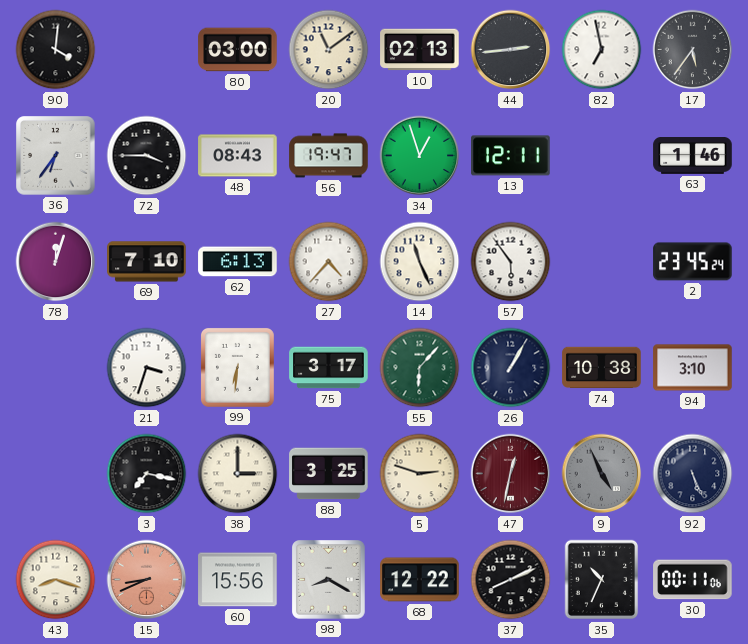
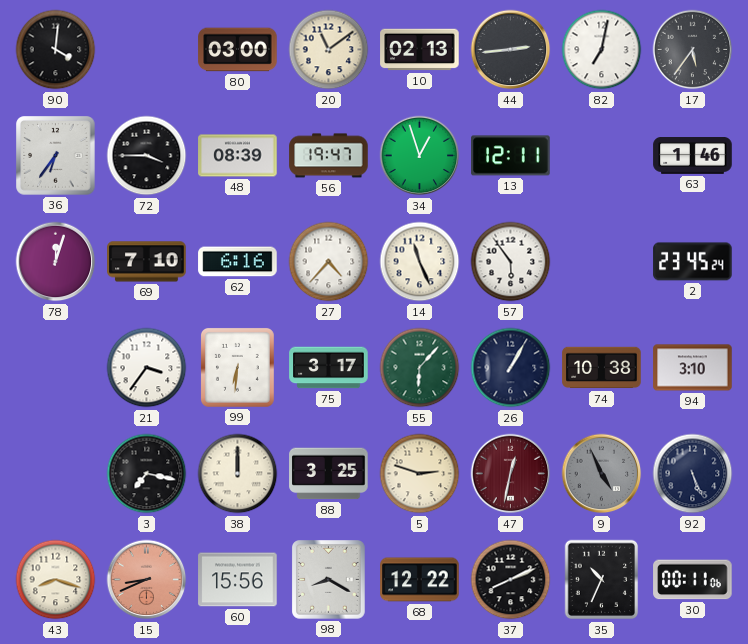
82: 6:58 -> 7:02 (602, 50)
48: 08:43 -> 08:39 (238, 156)
62: 6:13 -> 6:16 (238, 262)
21: 3:33 -> 3:36 (147, 368)
38: 3:00 -> 12:00 (238, 474)
